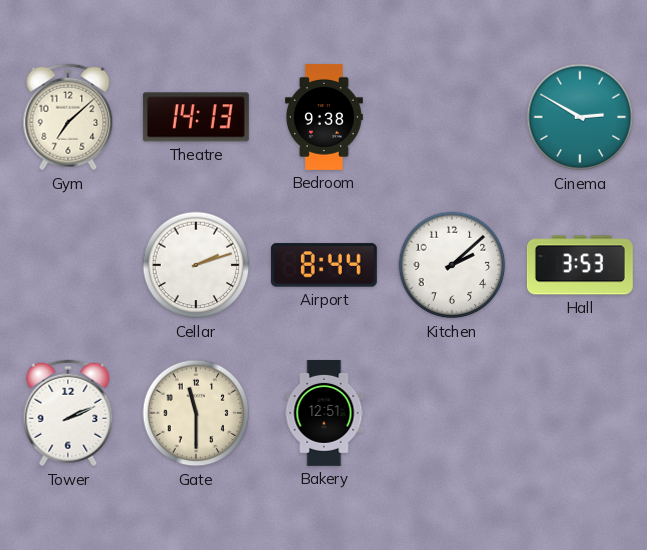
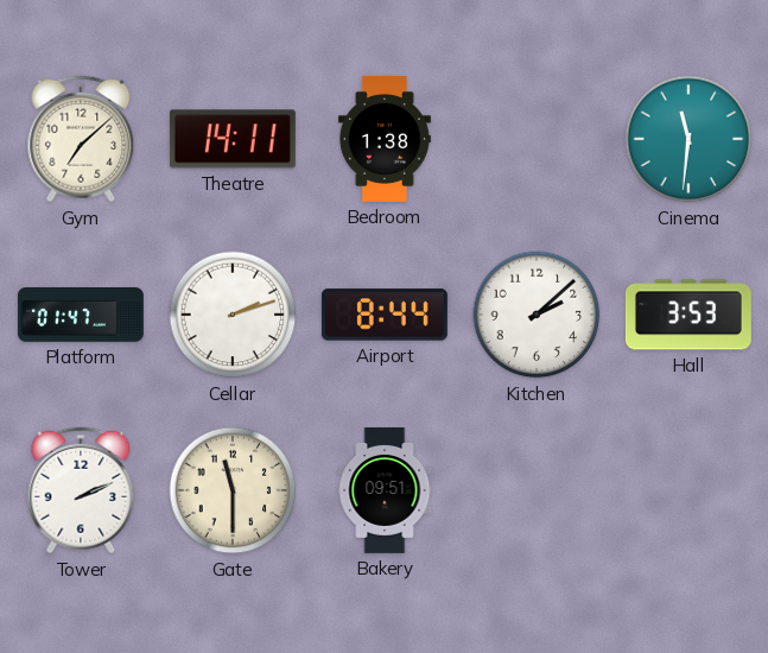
Theatre: 14:13 -> 14:11 (233, 139)
Bedroom: 9:38 -> 1:38 (385, 139)
Cinema: 2:50 -> 11:31 (688, 139)
Platform: none -> 01:47 (81, 316)
Bakery: 12:51 -> 09:51 (385, 490)
